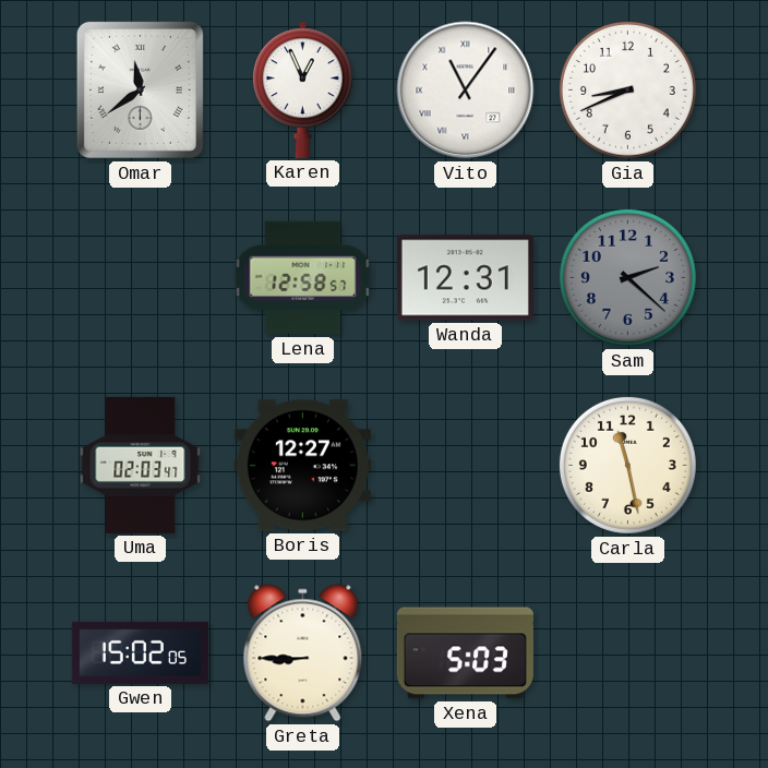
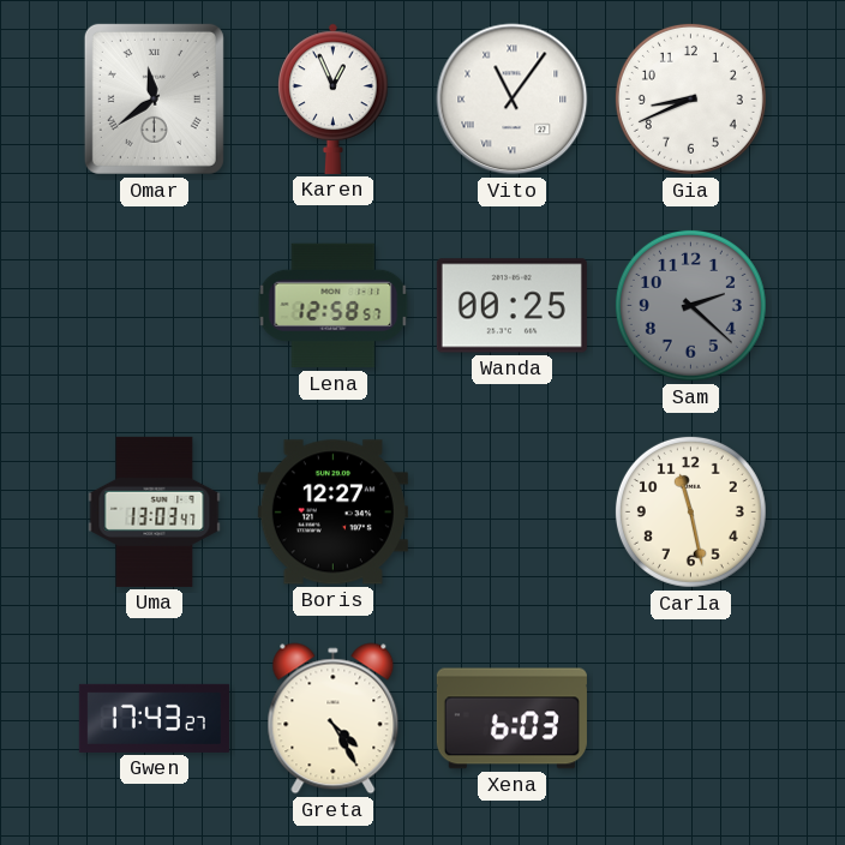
Wanda: 12:31 -> 00:25 (511, 306)
Uma: 02:03 -> 13:03 (155, 511)
Gwen: 15:02 -> 17:43 (154, 718)
Greta: 8:45 -> 4:25 (334, 719)
Xena: 5:03 -> 6:03 (511, 719)
